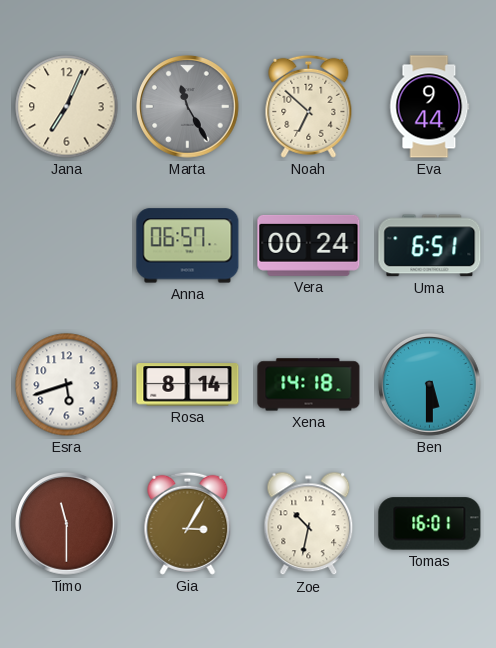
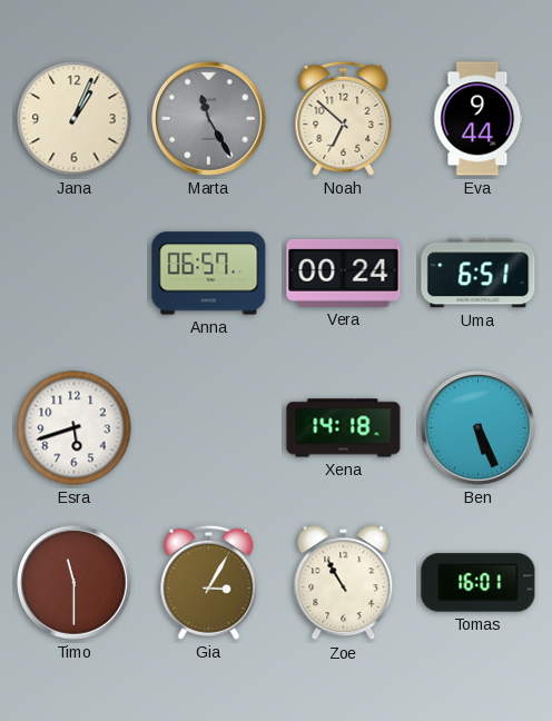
Jana: 7:04 -> 1:04 (75, 119)
Rosa: 8:14 -> none (188, 385)
Ben: 5:30 -> 5:26 (479, 428)
Zoe: 10:32 -> 10:55 (344, 583)
